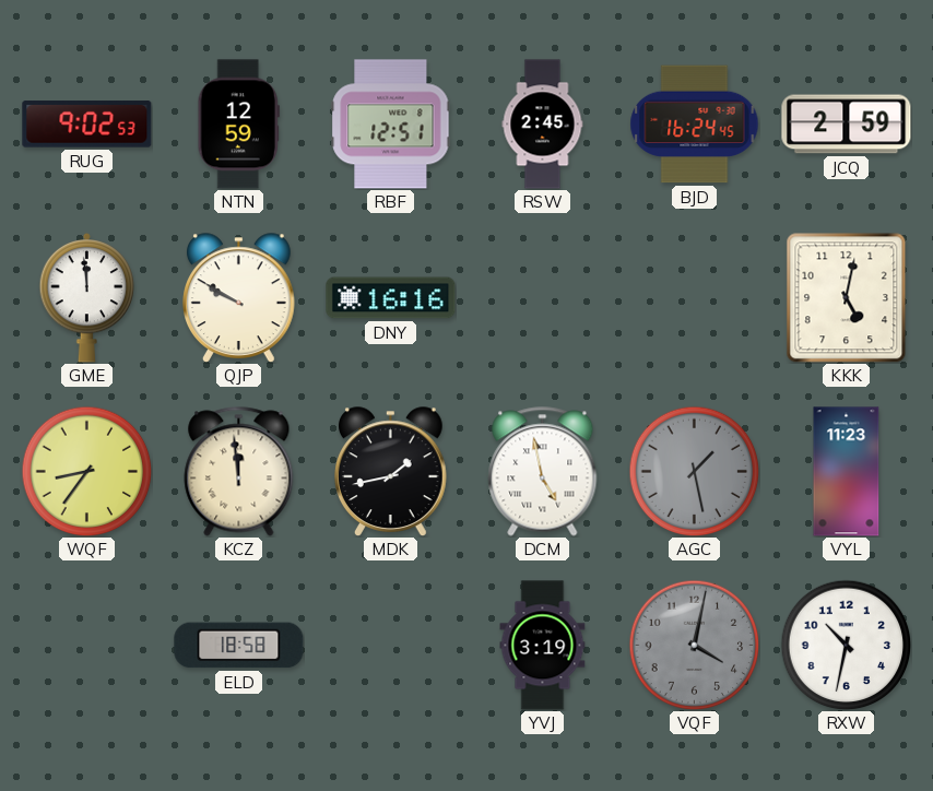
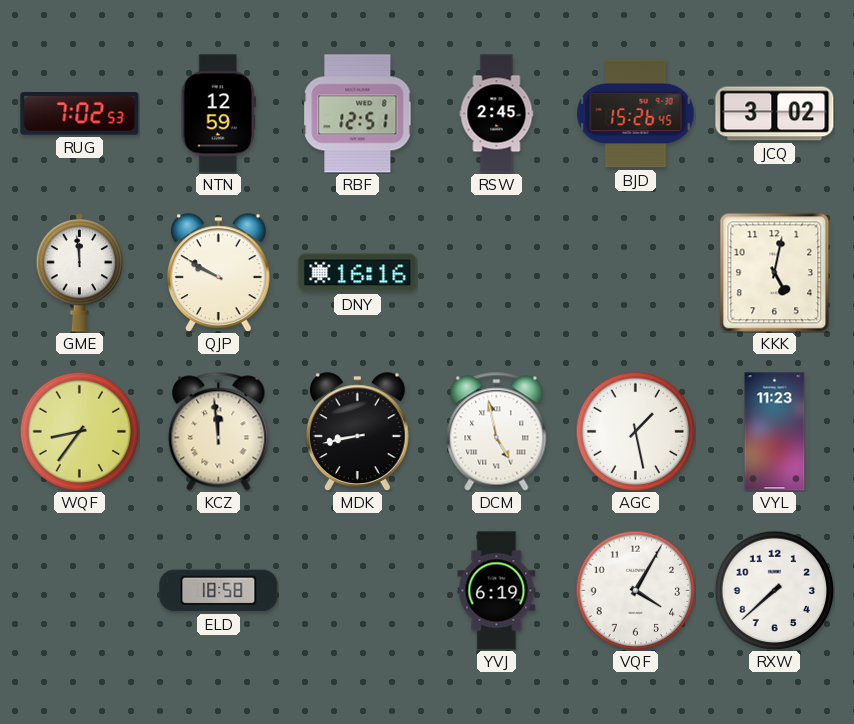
RUG: 9:02 -> 7:02 (80, 114)
BJD: 16:24 -> 15:26 (636, 114)
JCQ: 2:59 -> 3:02 (775, 114)
MDK: 1:43 -> 8:43 (358, 432)
AGC dial: grey -> white (635, 431)
YVJ: 3:19 -> 6:19 (497, 591)
VQF: 4:02 -> 4:05 (635, 590)
VQF dial: grey -> white (635, 590)
RXW: 10:32 -> 7:38 (774, 590)
